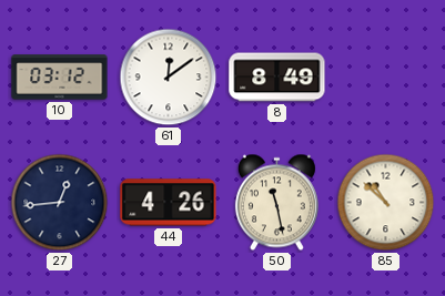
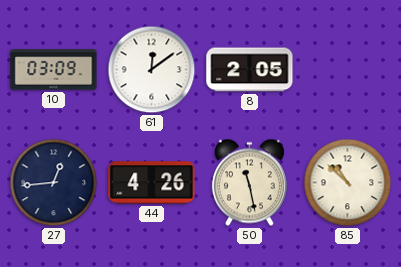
10: 03:12 -> 03:09 (54, 70)
8: 8:49 -> 2:05 (250, 70)
